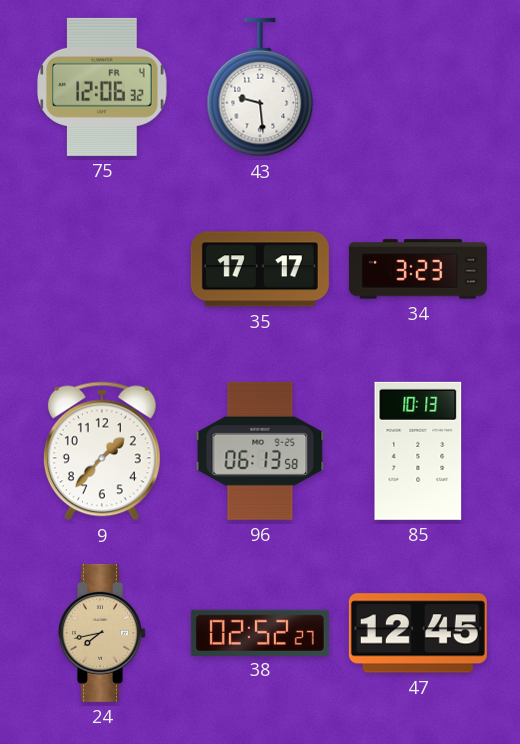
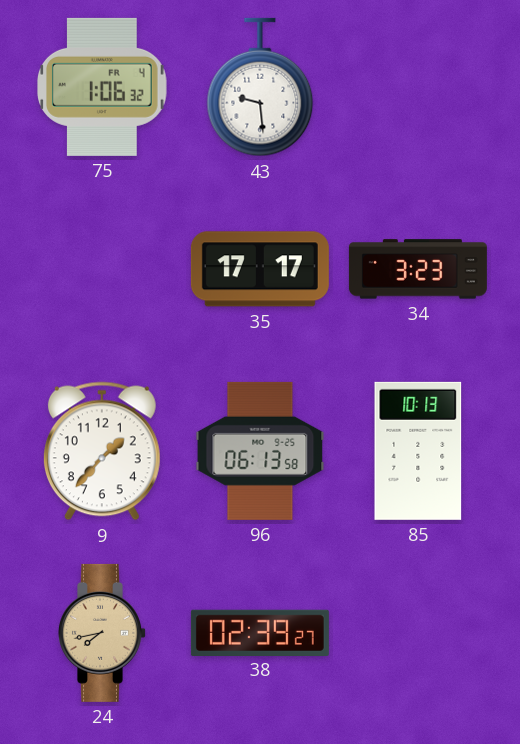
75: 12:06 -> 1:06 (103, 87)
38: 02:52 -> 02:39 (260, 632)
47: 12:45 -> none (418, 633)
